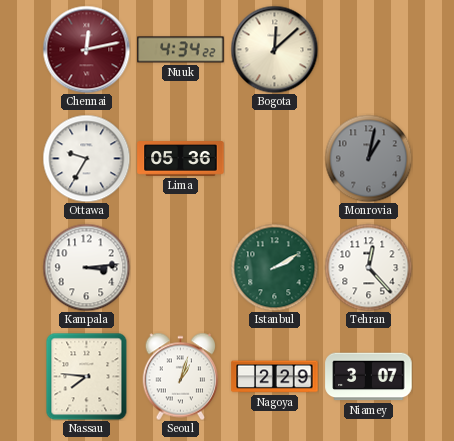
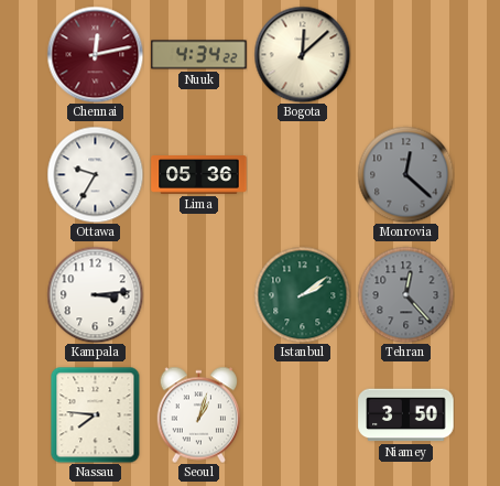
Monrovia: 1:02 -> 12:22 (405, 174)
Istanbul: 2:10 -> 2:09 (302, 294)
Tehran dial: white -> grey (405, 294)
Nagoya: 2:29 -> none (275, 377)
Niamey: 3:07 -> 3:50 (406, 415)
